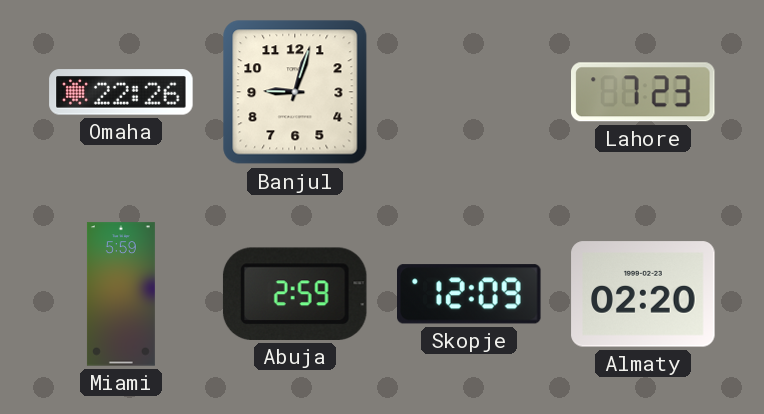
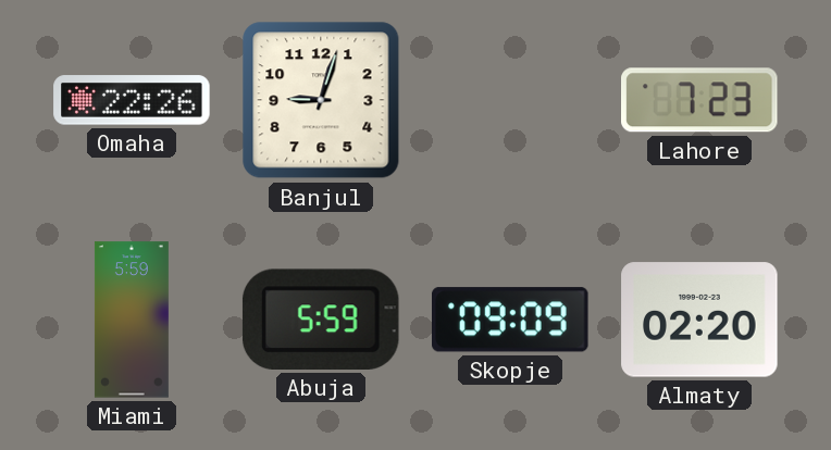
Abuja: 2:59 -> 5:59 (321, 320)
Skopje: 12:09 -> 09:09 (511, 320)
